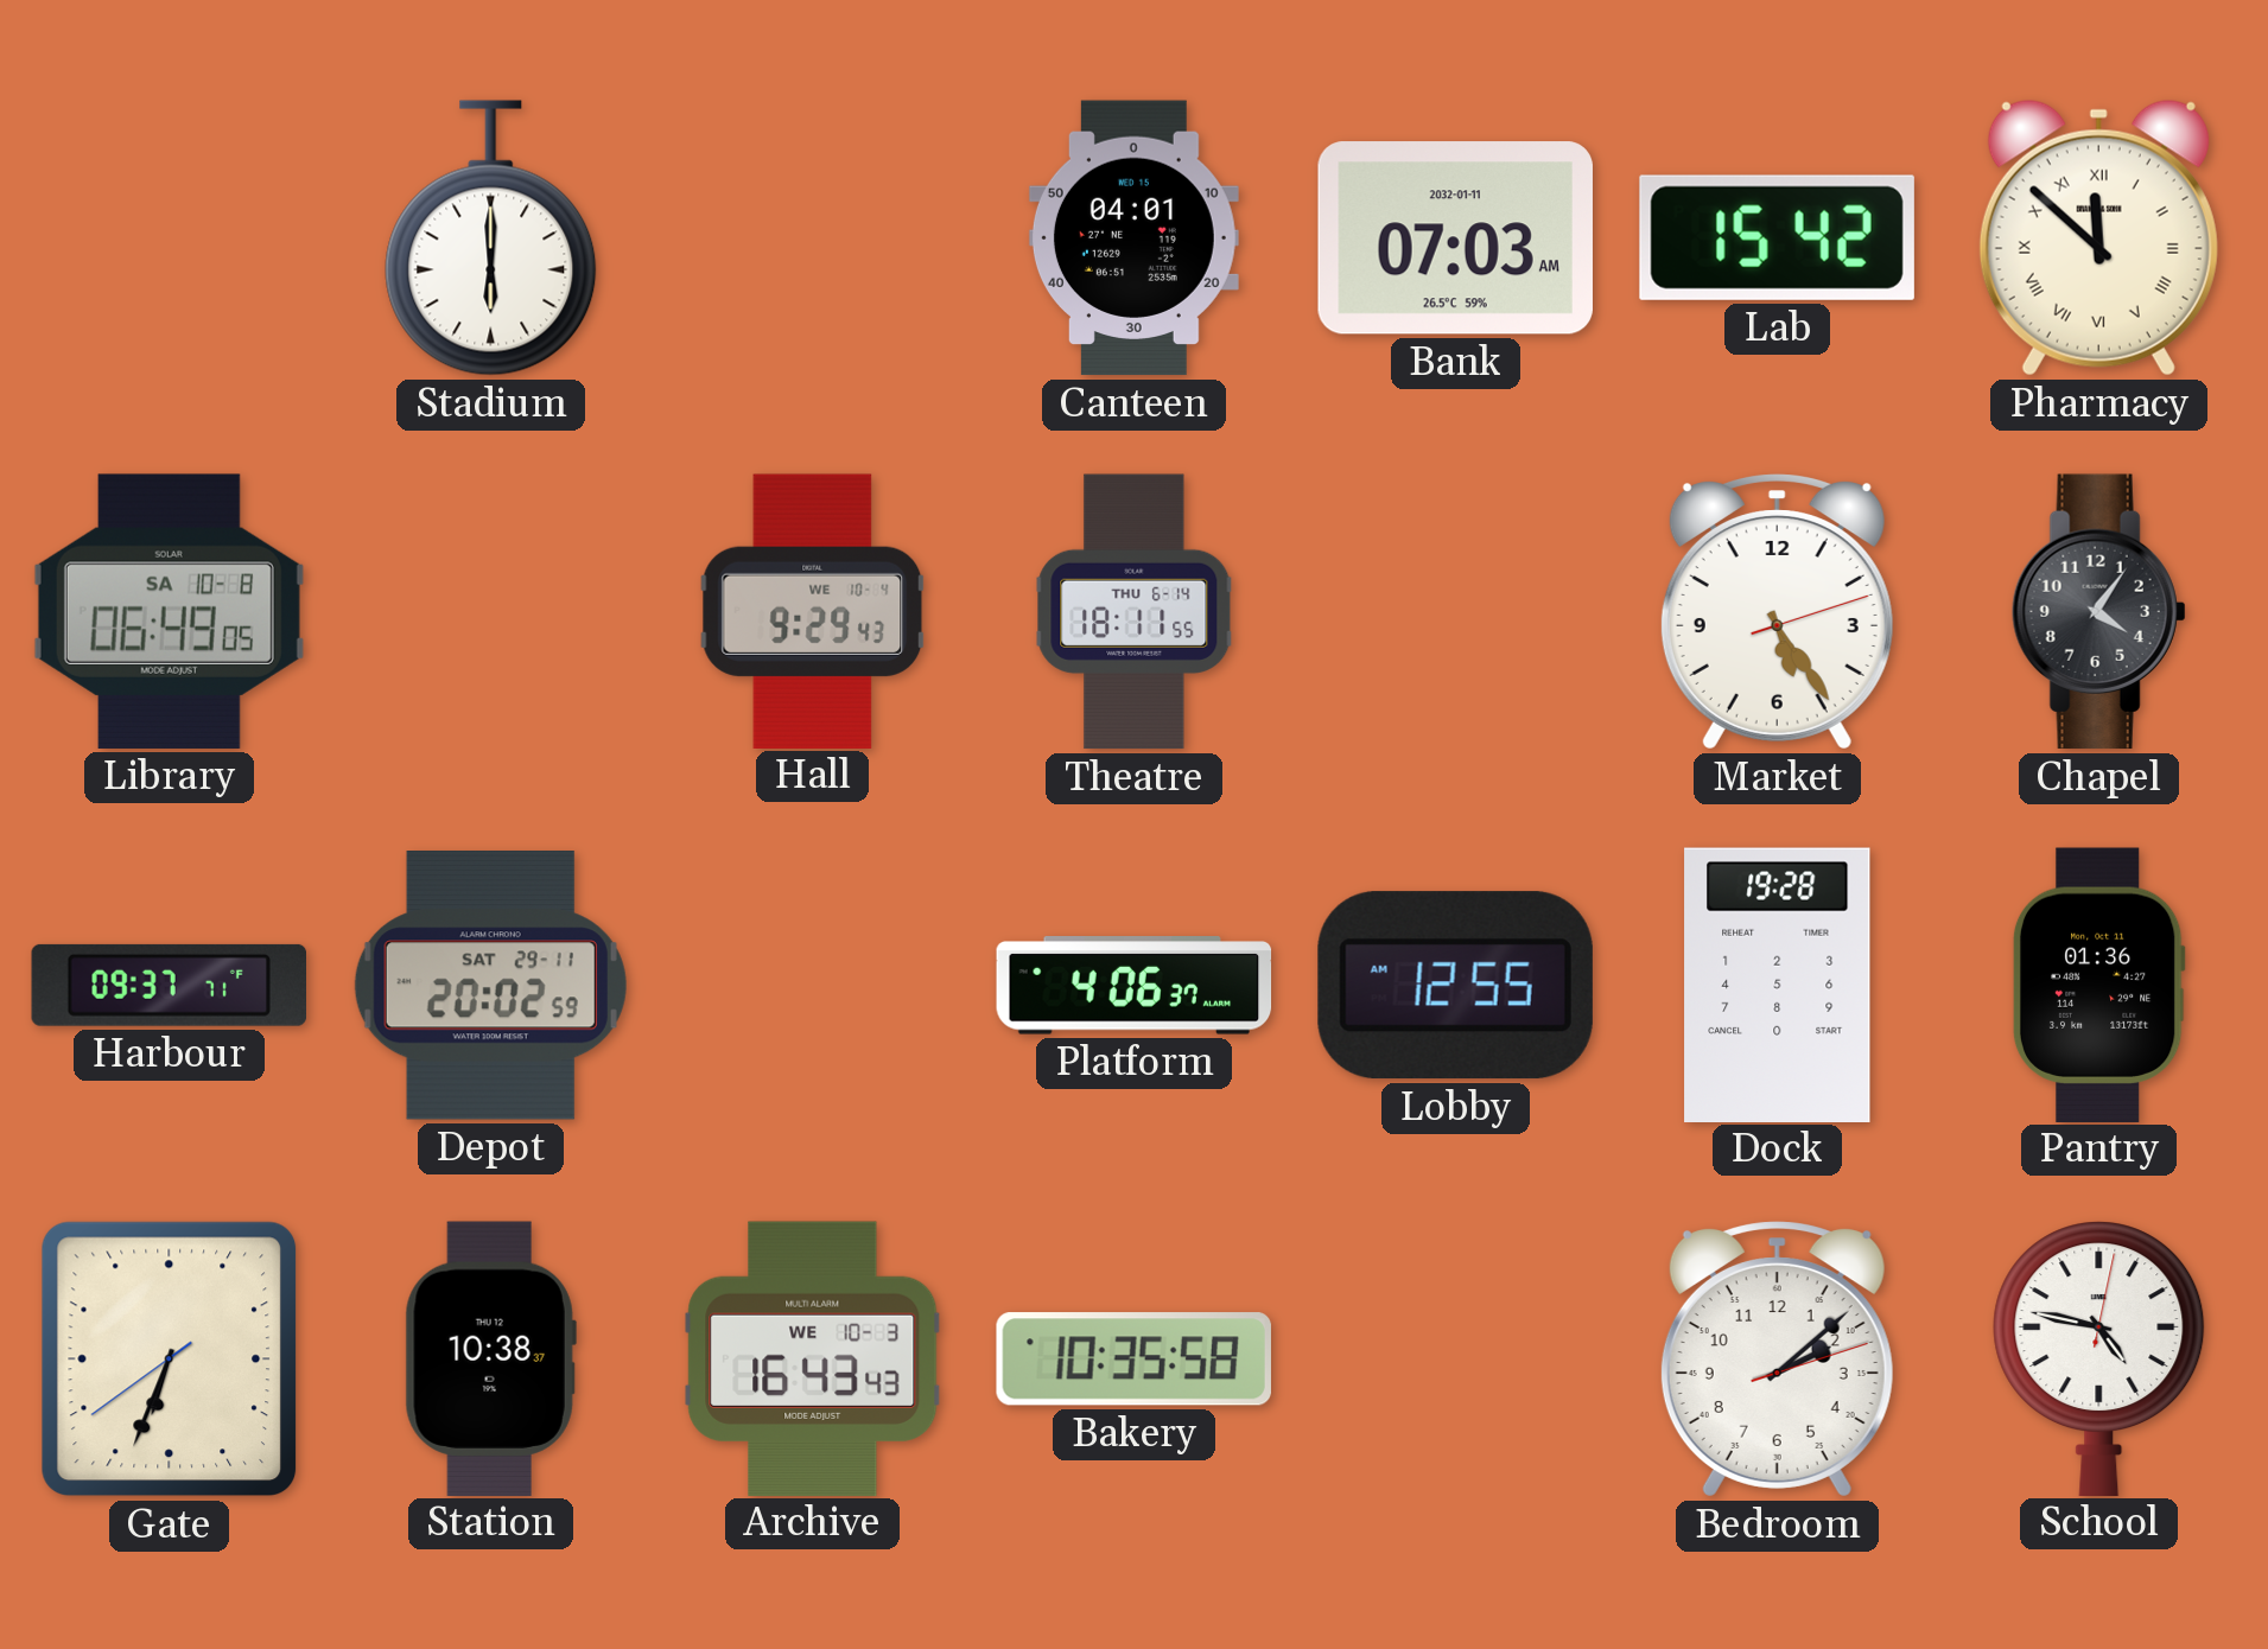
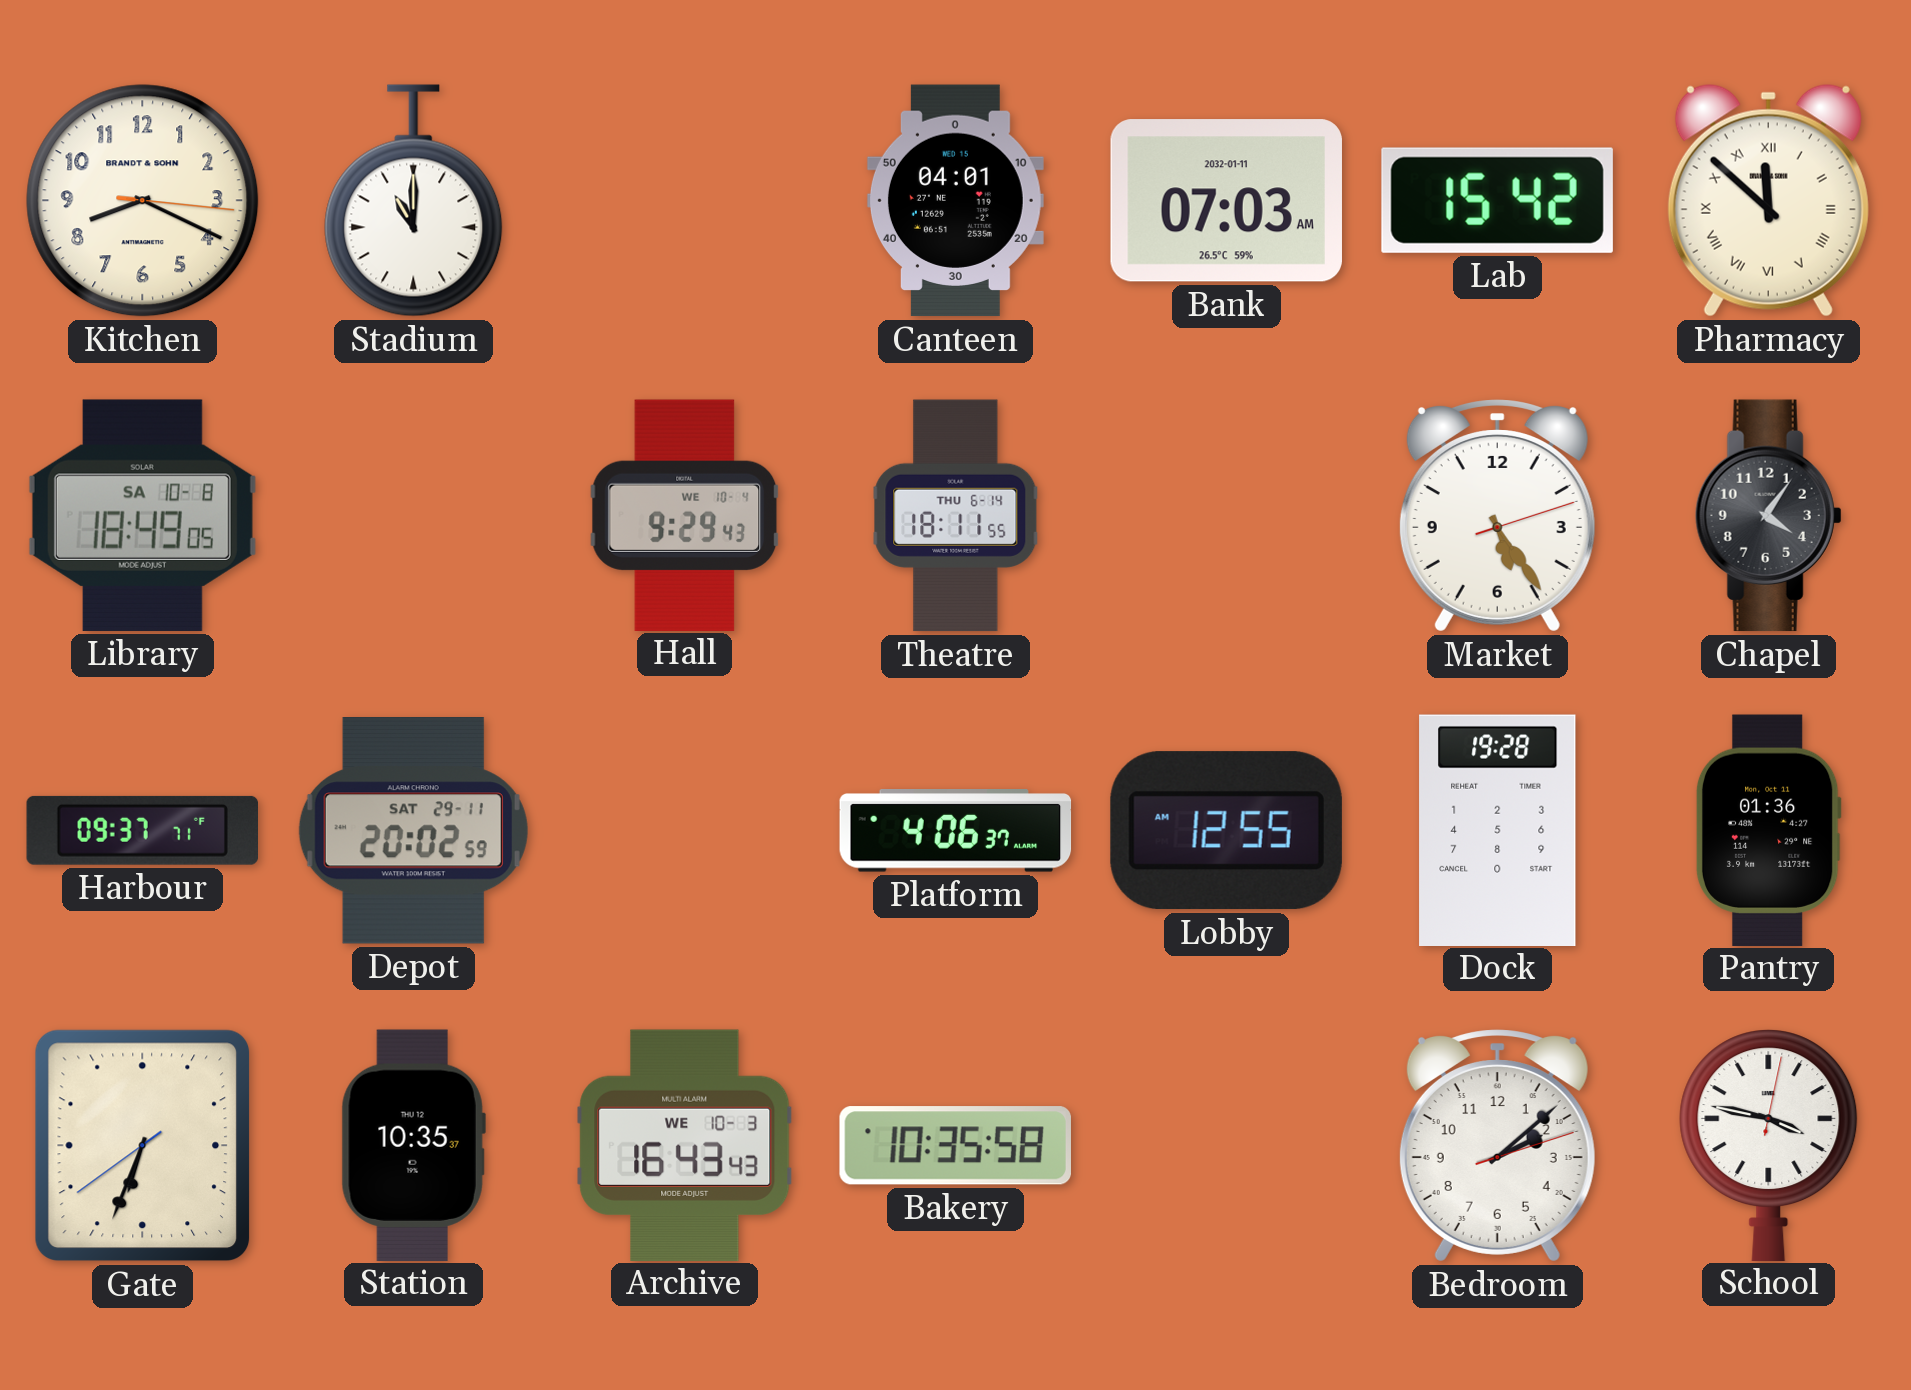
Kitchen: none -> 8:19 (143, 201)
Stadium: 6:00 -> 11:00 (414, 201)
Library: 06:49 -> 18:49 (142, 515)
Station: 10:38 -> 10:35 (413, 1145)
School: 4:47 -> 3:47 (1769, 1145)
